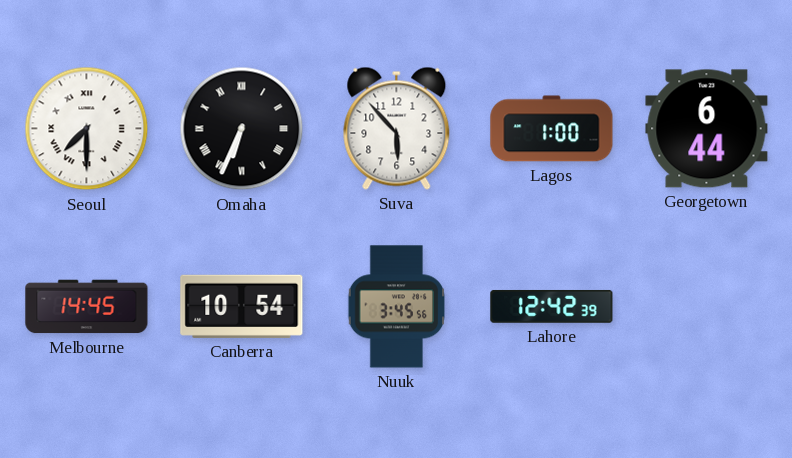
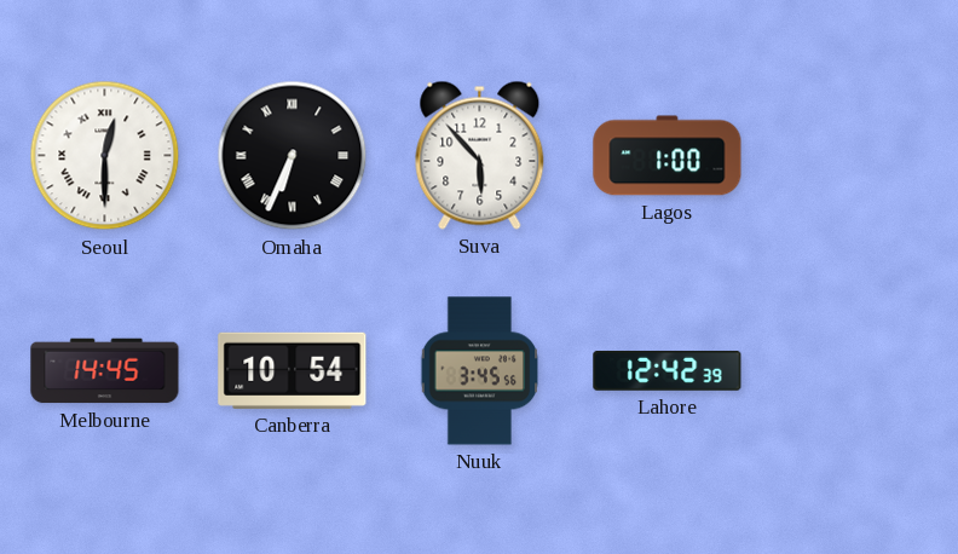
Seoul: 7:30 -> 12:30 (105, 156)
Georgetown: 6:44 -> none (707, 129)
